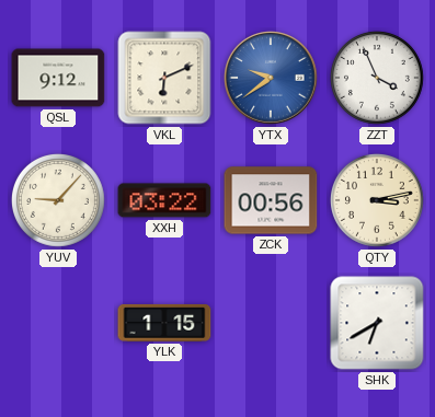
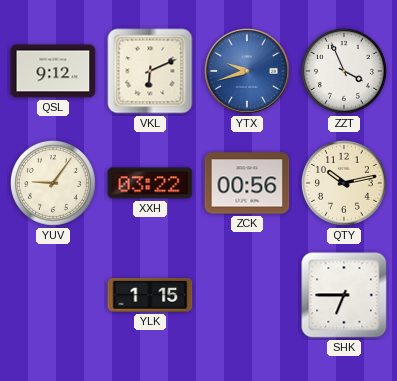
YTX: 9:39 -> 9:42 (247, 71)
YUV: 9:07 -> 9:06 (53, 183)
QTY: 3:13 -> 10:13 (344, 183)
SHK: 6:40 -> 6:45 (344, 295)
